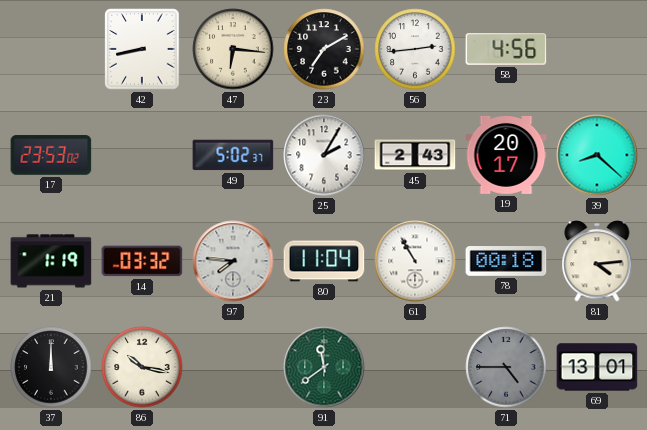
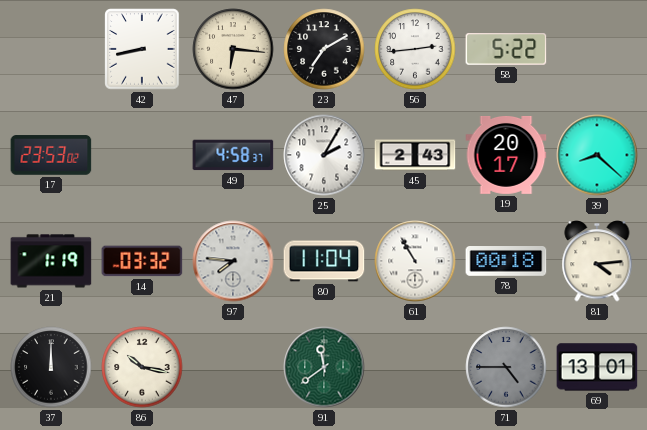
58: 4:56 -> 5:22 (506, 49)
49: 5:02 -> 4:58 (233, 155)
